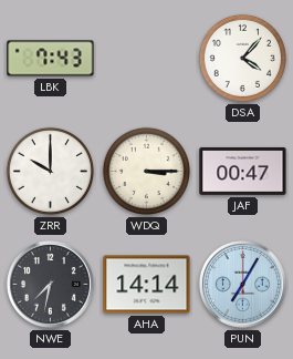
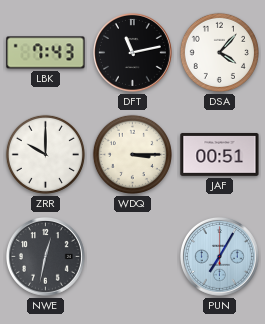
DFT: none -> 11:13 (132, 52)
JAF: 00:47 -> 00:51 (220, 154)
NWE: 7:32 -> 12:32 (45, 256)
AHA: 14:14 -> none (147, 285)
